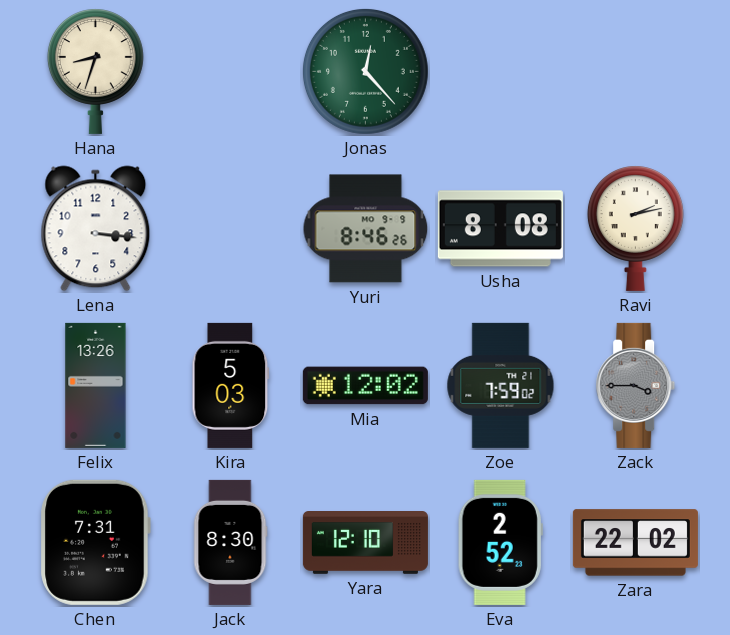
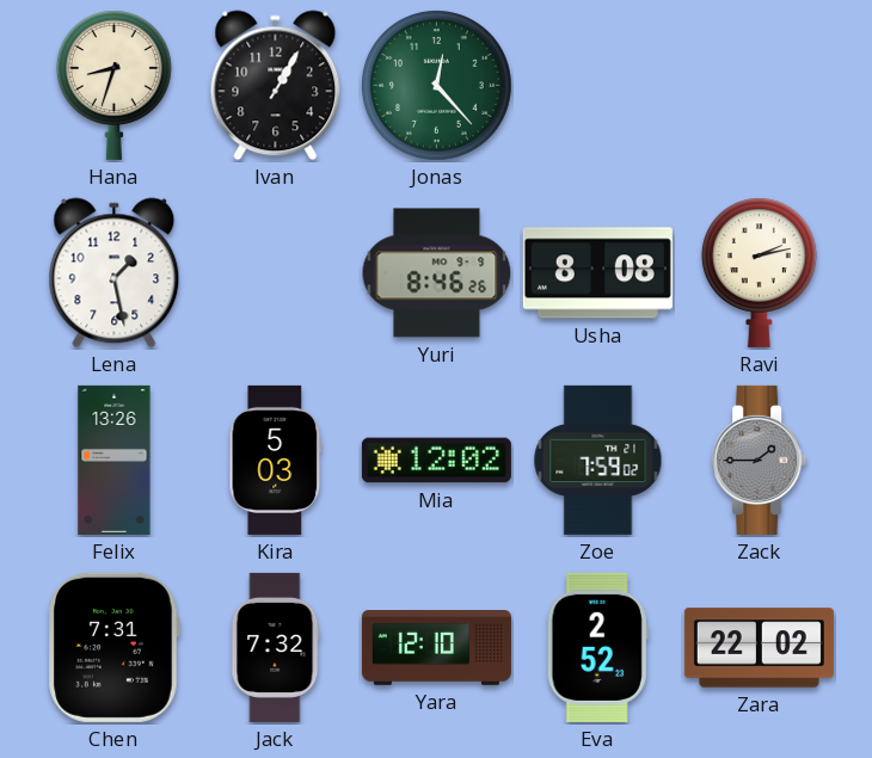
Ivan: none -> 1:05 (276, 86)
Lena: 3:16 -> 1:28 (115, 273)
Zack: 3:45 -> 1:45 (760, 460)
Jack: 8:30 -> 7:32 (275, 647)
